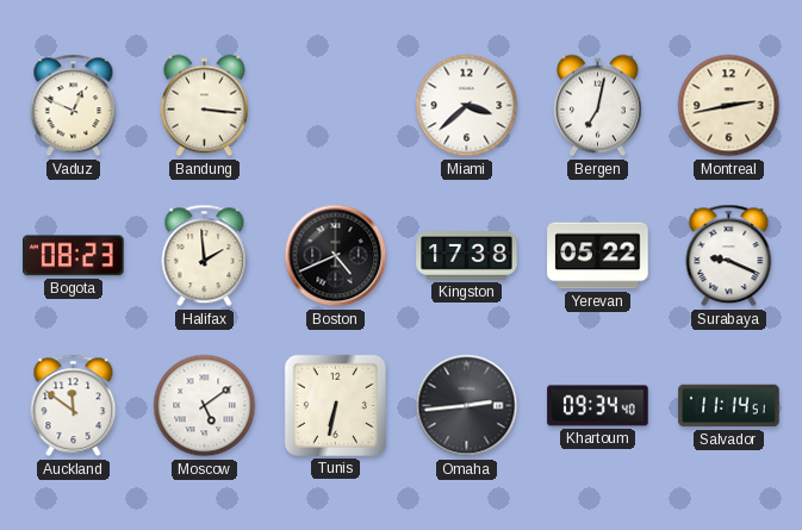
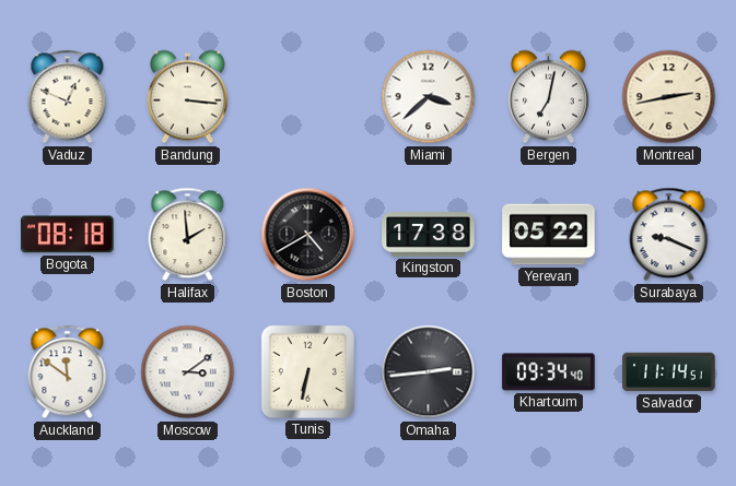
Bogota: 08:23 -> 08:18 (68, 235)
Boston: 4:41 -> 4:40 (308, 235)
Moscow: 5:09 -> 3:09 (188, 372)
